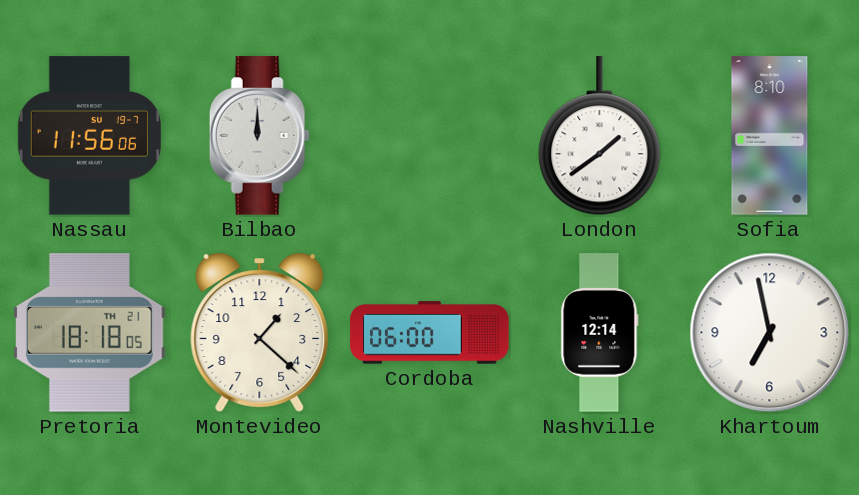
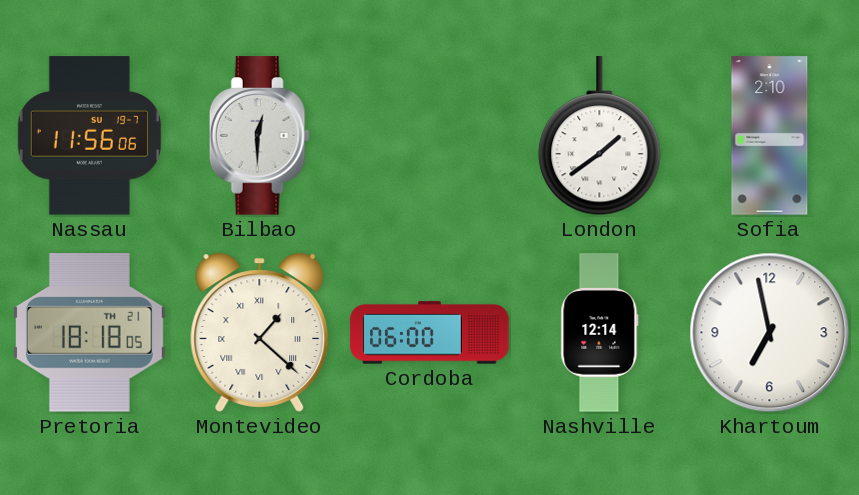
Bilbao: 12:00 -> 12:30 (259, 136)
Sofia: 8:10 -> 2:10 (770, 136)
Montevideo numerals: Arabic -> Roman (260, 332)
